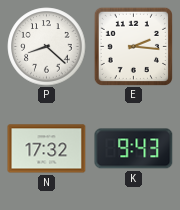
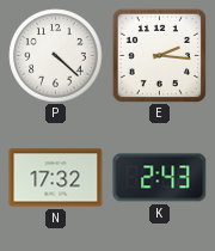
P: 8:22 -> 4:22 (56, 56)
K: 9:43 -> 2:43 (160, 178)
